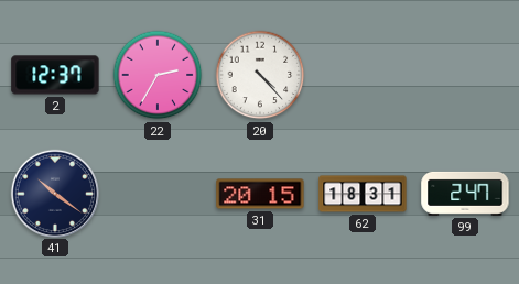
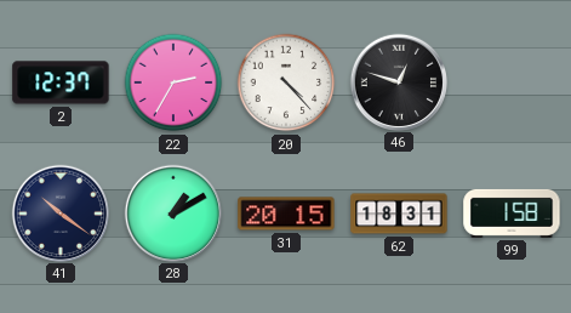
46: none -> 12:48 (398, 81)
28: none -> 1:10 (172, 212)
99: 2:47 -> 1:58 (512, 214)
